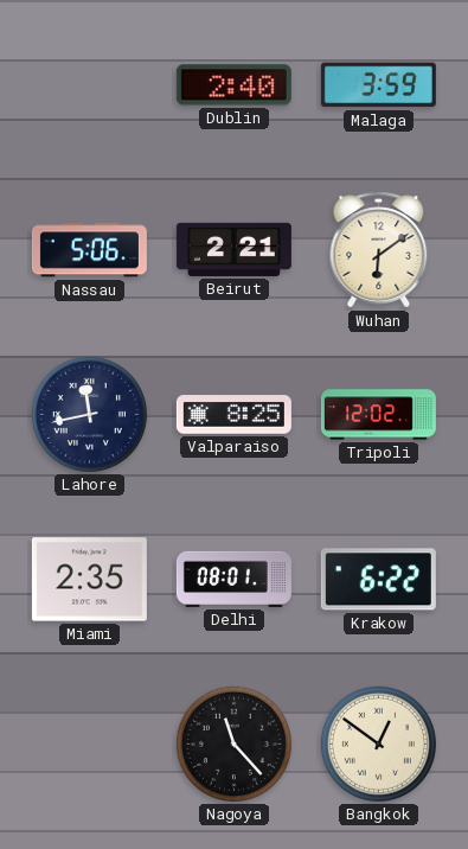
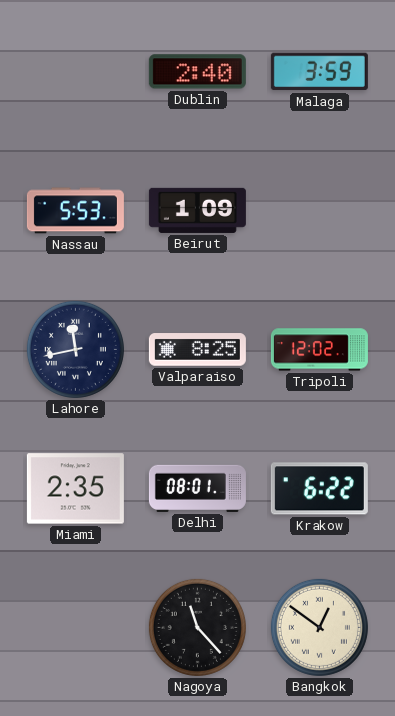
Nassau: 5:06 -> 5:53 (75, 211)
Beirut: 2:21 -> 1:09 (197, 210)
Wuhan: 6:09 -> none (379, 250)
